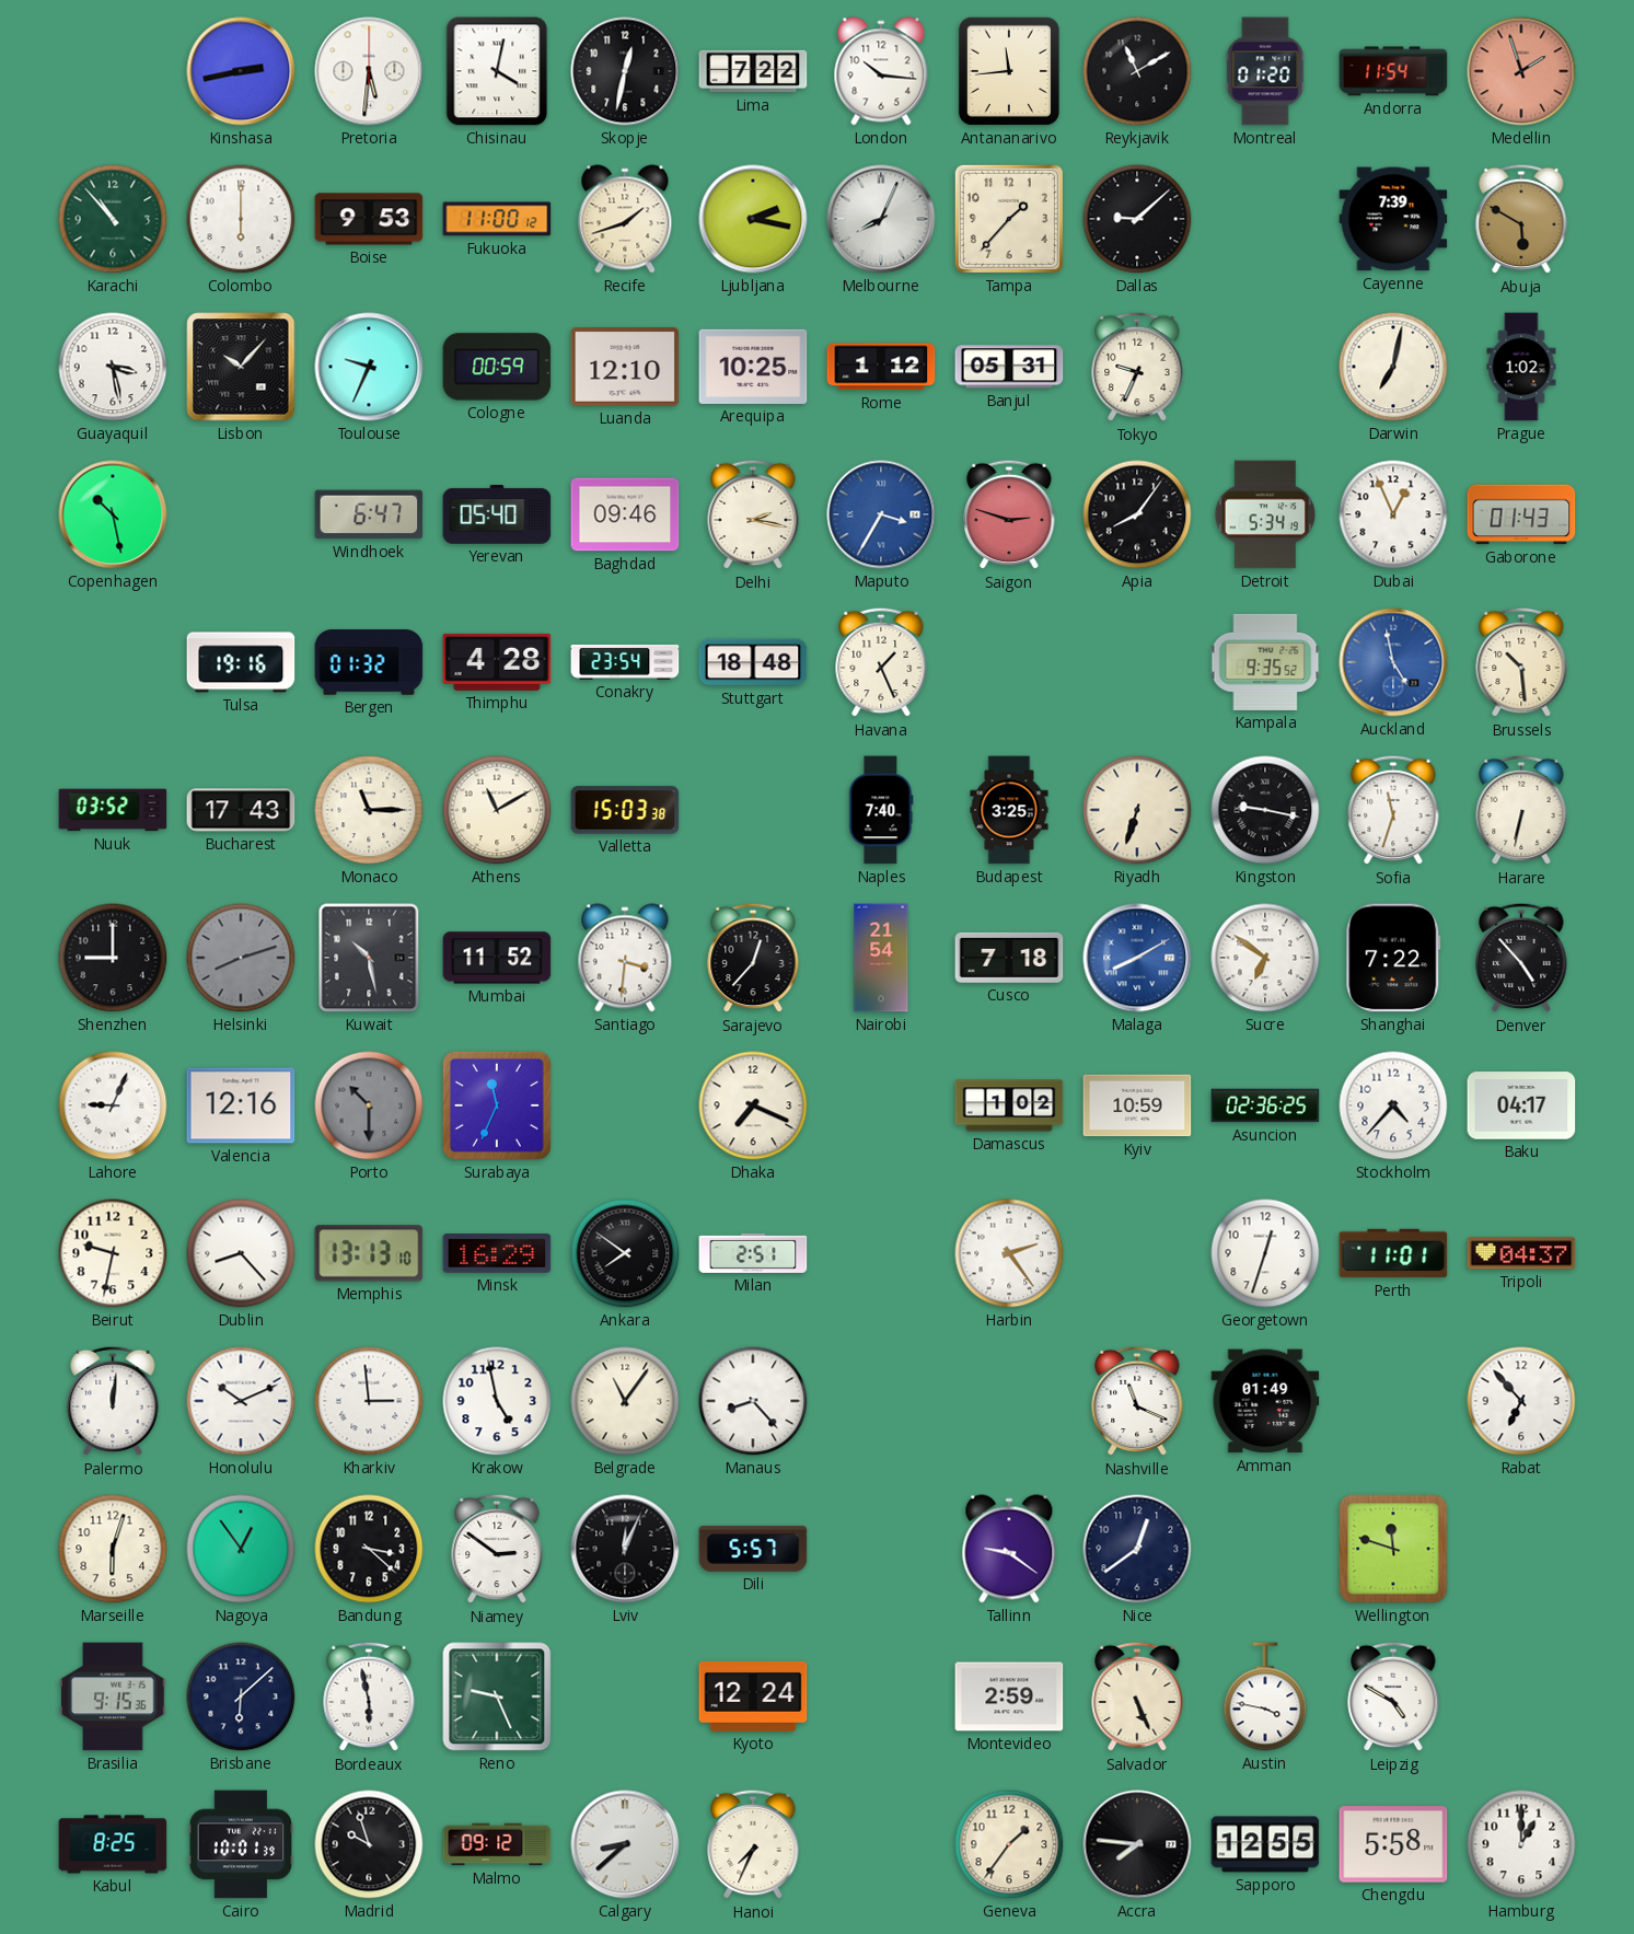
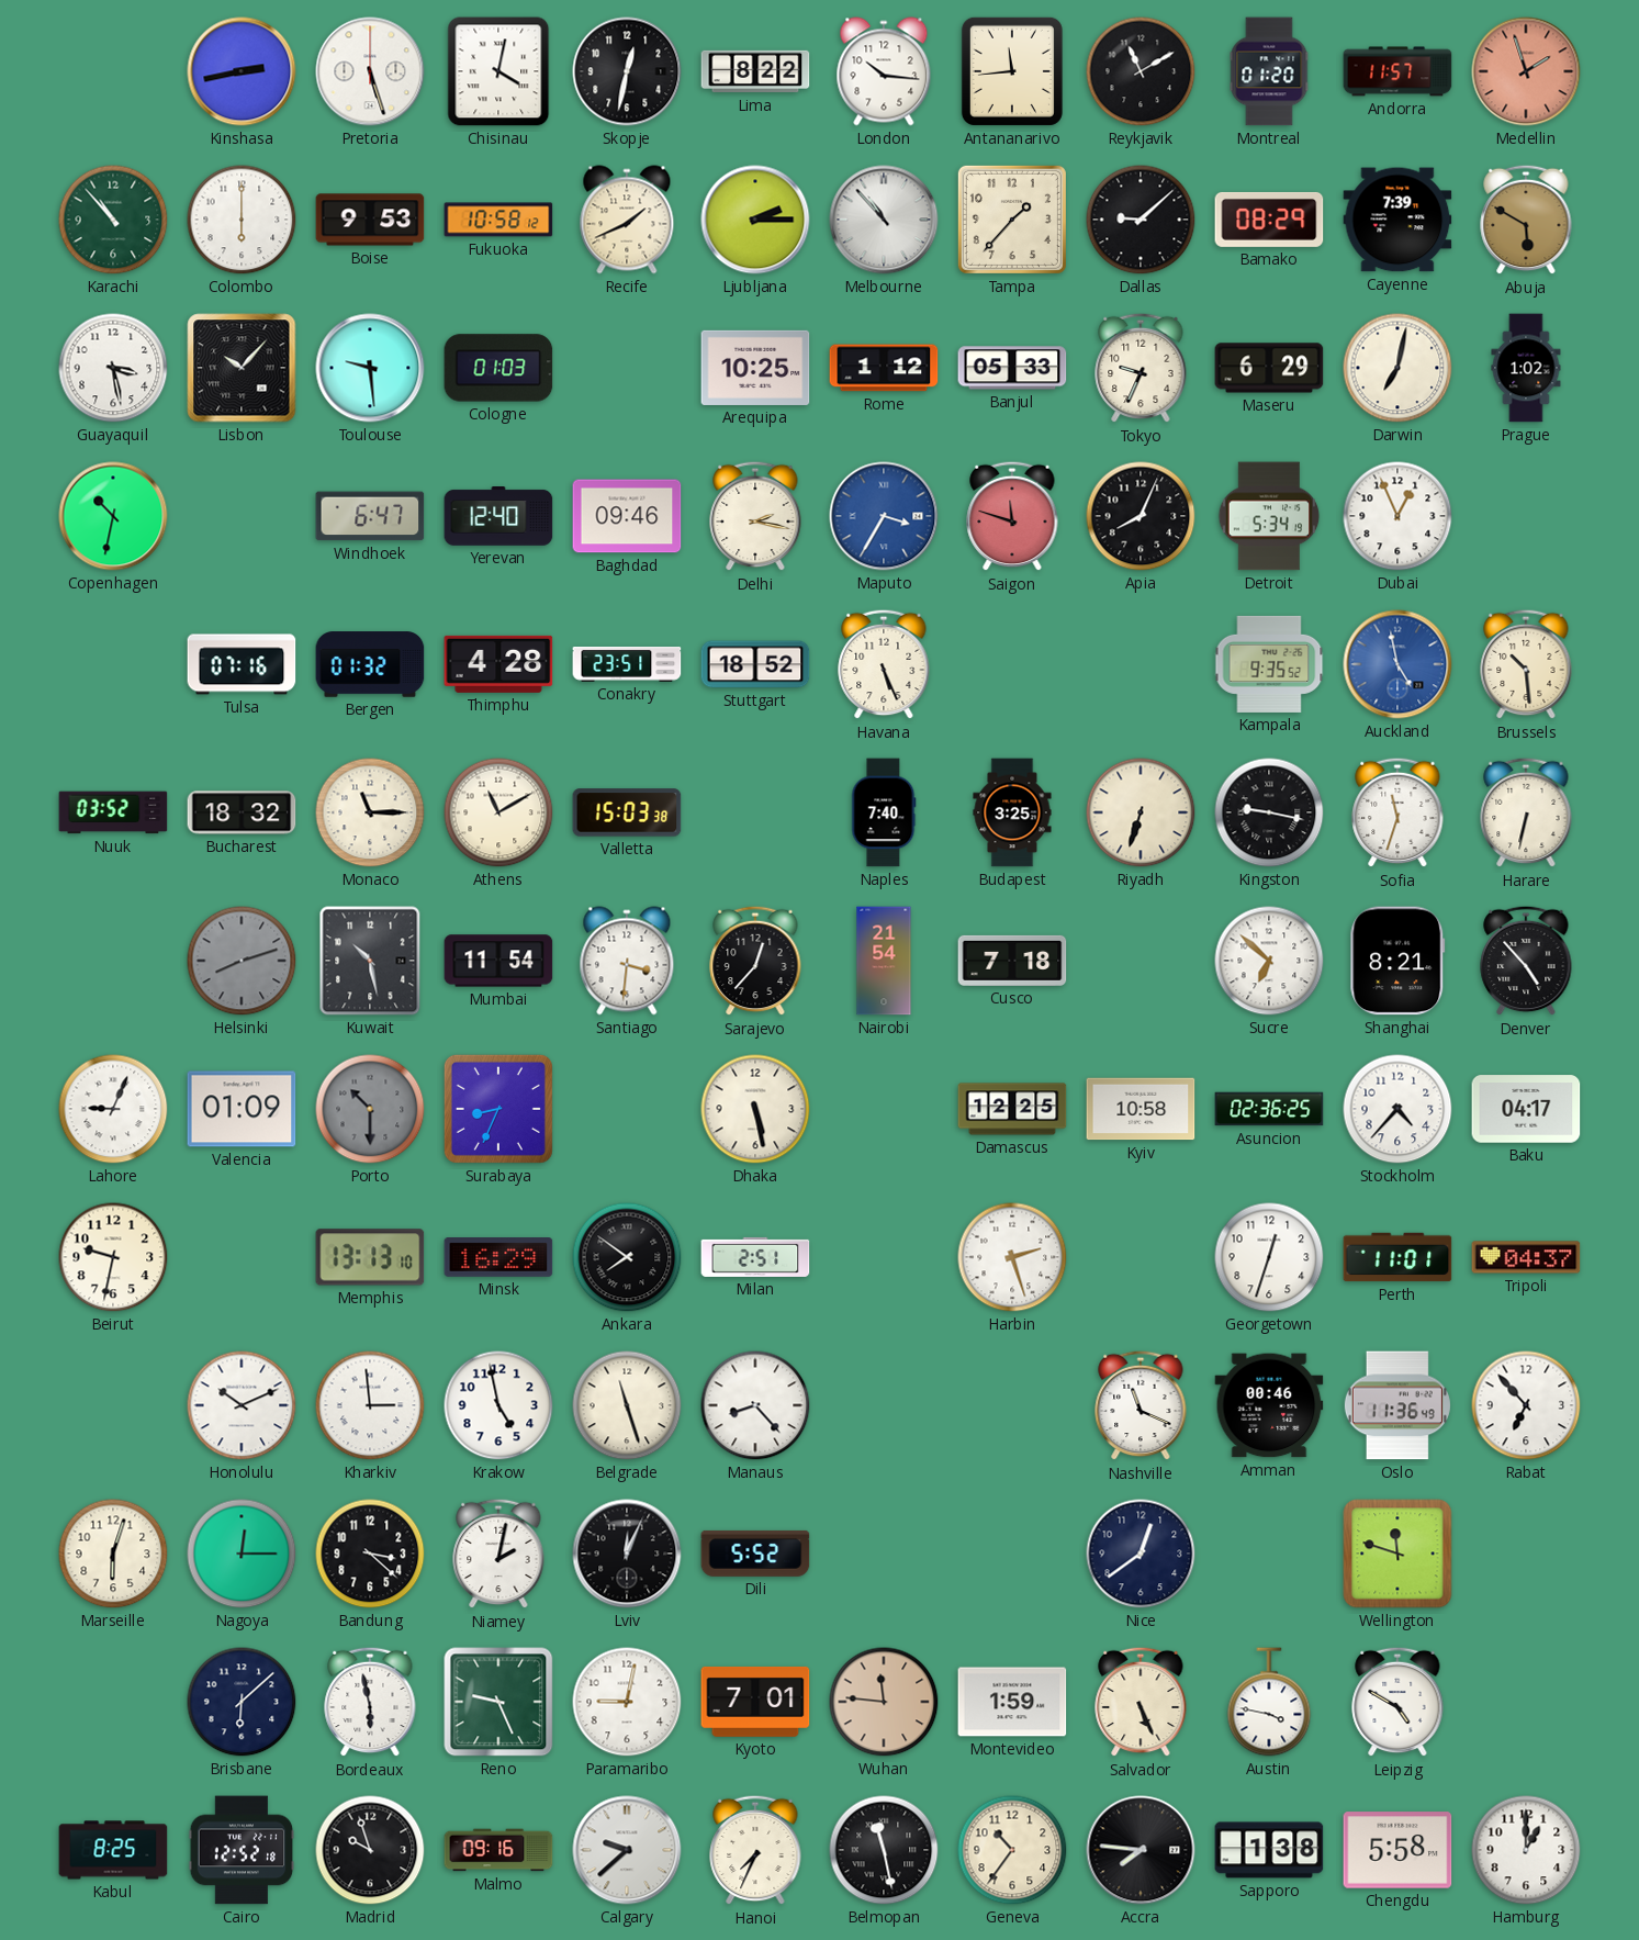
Pretoria: 5:31 -> 5:27 (370, 71)
Lima: 7:22 -> 8:22 (755, 71)
Andorra: 11:54 -> 11:57 (1397, 71)
Fukuoka: 11:00 -> 10:58 (498, 220)
Recife: 1:42 -> 1:41 (627, 220)
Ljubljana: 2:17 -> 2:15 (755, 220)
Melbourne: 8:04 -> 10:53 (884, 220)
Bamako: none -> 08:29 (1269, 220)
Toulouse: 9:34 -> 9:29 (370, 368)
Cologne: 00:59 -> 01:03 (498, 368)
Luanda: 12:10 -> none (625, 367)
Banjul: 05:31 -> 05:33 (1012, 368)
Maseru: none -> 6:29 (1269, 368)
Copenhagen: 10:28 -> 10:32 (113, 516)
Yerevan: 05:40 -> 12:40 (498, 517)
Saigon: 2:48 -> 11:48 (1012, 516)
Apia: 8:06 -> 8:04 (1141, 516)
Gaborone: 01:43 -> none (1521, 514)
Tulsa: 19:16 -> 07:16 (242, 664)
Conakry: 23:54 -> 23:51 (627, 665)
Stuttgart: 18:48 -> 18:52 (755, 664)
Havana: 1:26 -> 5:26 (884, 664)
Bucharest: 17:43 -> 18:32 (242, 812)
Shenzhen: 9:00 -> none (113, 958)
Mumbai: 11:52 -> 11:54 (498, 961)
Malaga: 8:10 -> none (1137, 958)
Sucre: 6:51 -> 6:52 (1269, 961)
Shanghai: 7:22 -> 8:21 (1397, 961)
Valencia: 12:16 -> 01:09 (242, 1109)
Surabaya: 11:34 -> 8:34 (498, 1109)
Dhaka: 7:19 -> 5:28 (755, 1109)
Damascus: 1:02 -> 12:25 (1012, 1109)
Kyiv: 10:59 -> 10:58 (1141, 1109)
Dublin: 8:23 -> none (241, 1253)
Harbin: 2:24 -> 2:27 (1012, 1257)
Palermo: 12:01 -> none (113, 1401)
Belgrade: 11:06 -> 11:27 (627, 1405)
Amman: 01:49 -> 00:46 (1269, 1405)
Oslo: none -> 11:36 (1397, 1405)
Nagoya: 12:54 -> 12:15 (242, 1554)
Niamey: 2:51 -> 2:02 (498, 1554)
Dili: 5:57 -> 5:52 (755, 1554)
Tallinn: 9:21 -> none (1009, 1549)
Brasilia: 9:15 -> none (113, 1696)
Paramaribo: none -> 9:02 (627, 1702)
Kyoto: 12:24 -> 7:01 (755, 1702)
Wuhan: none -> 11:46 (884, 1702)
Montevideo: 2:59 -> 1:59 (1012, 1702)
Cairo: 10:01 -> 12:52 (242, 1850)
Malmo: 09:12 -> 09:16 (498, 1850)
Calgary: 8:38 -> 9:38 (627, 1850)
Belmopan: none -> 11:28 (884, 1850)
Geneva: 1:36 -> 10:36 (1012, 1850)
Sapporo: 12:55 -> 1:38 (1269, 1850)
